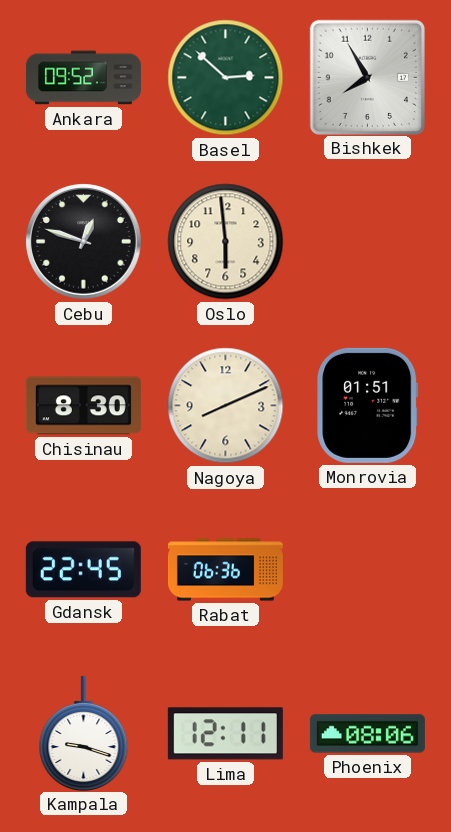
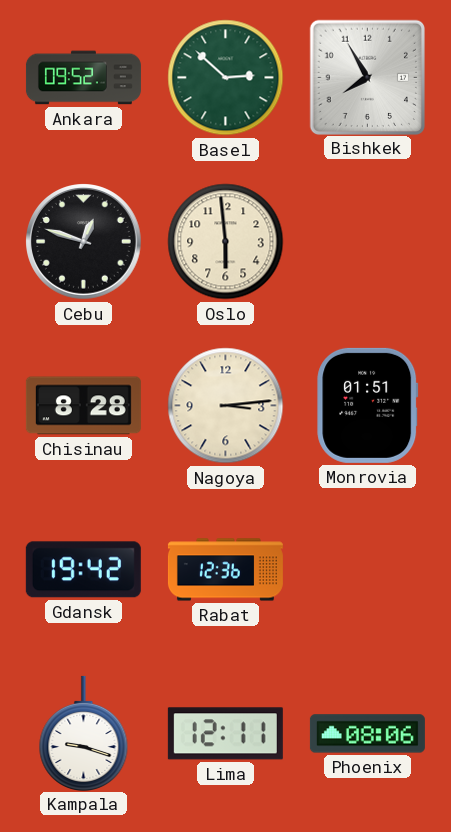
Chisinau: 8:30 -> 8:28 (83, 406)
Nagoya: 8:11 -> 3:14 (226, 406)
Gdansk: 22:45 -> 19:42 (83, 570)
Rabat: 06:36 -> 12:36 (225, 570)
